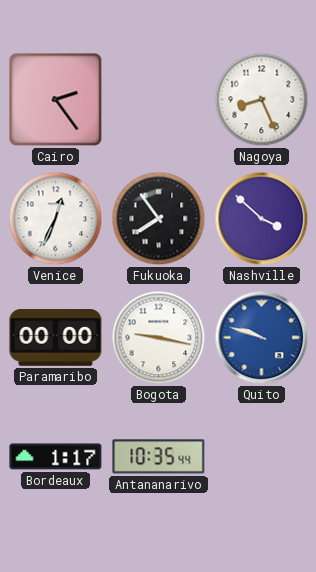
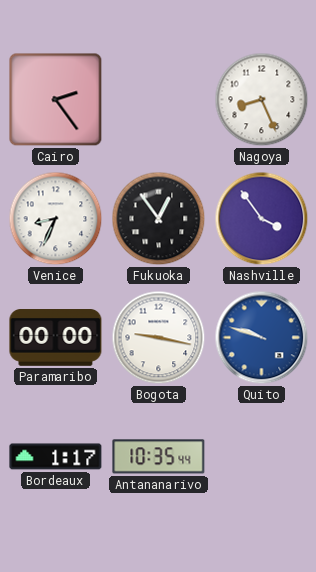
Venice: 12:34 -> 8:34 (56, 219)
Fukuoka: 7:54 -> 12:54 (159, 219)
Nashville: 3:52 -> 3:54 (262, 219)
